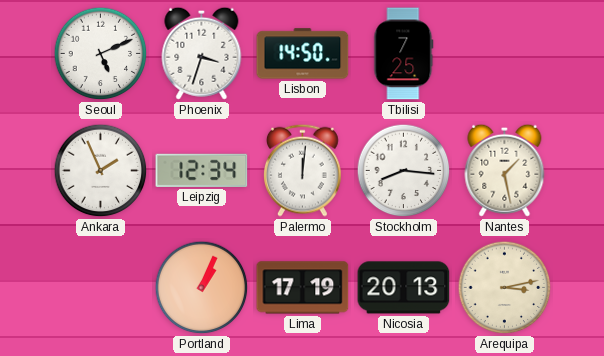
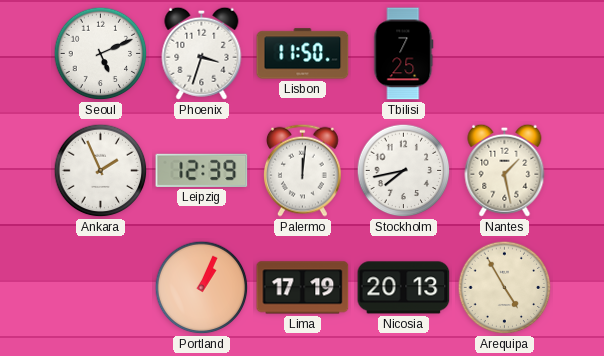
Lisbon: 14:50 -> 11:50 (303, 54)
Leipzig: 12:34 -> 12:39 (202, 170)
Stockholm: 8:16 -> 7:43 (404, 171)
Arequipa: 3:13 -> 4:55 (505, 288)
